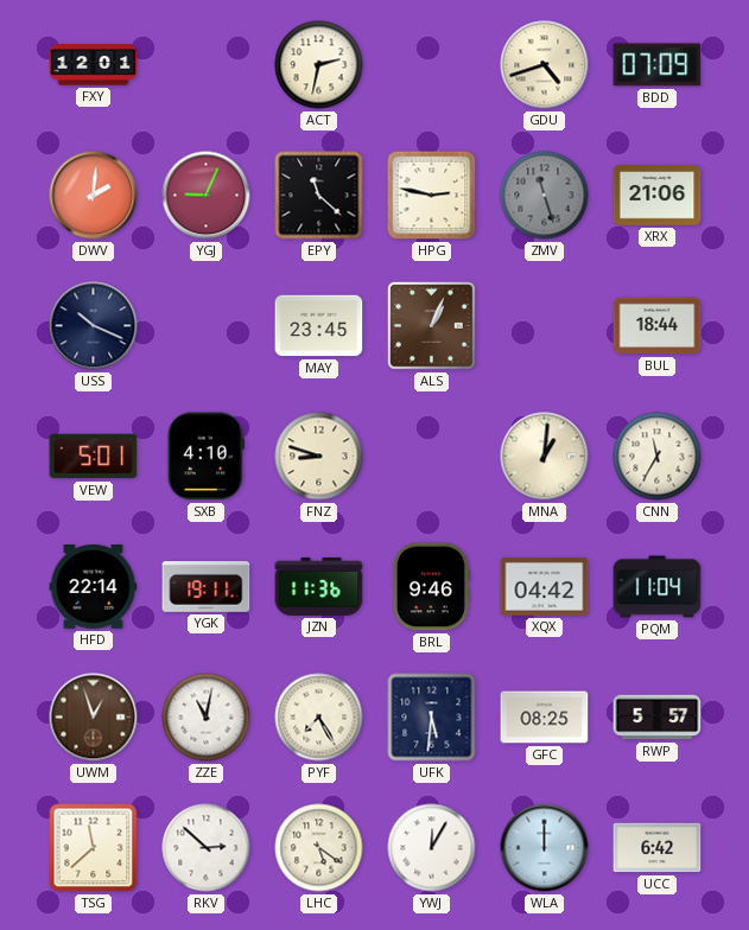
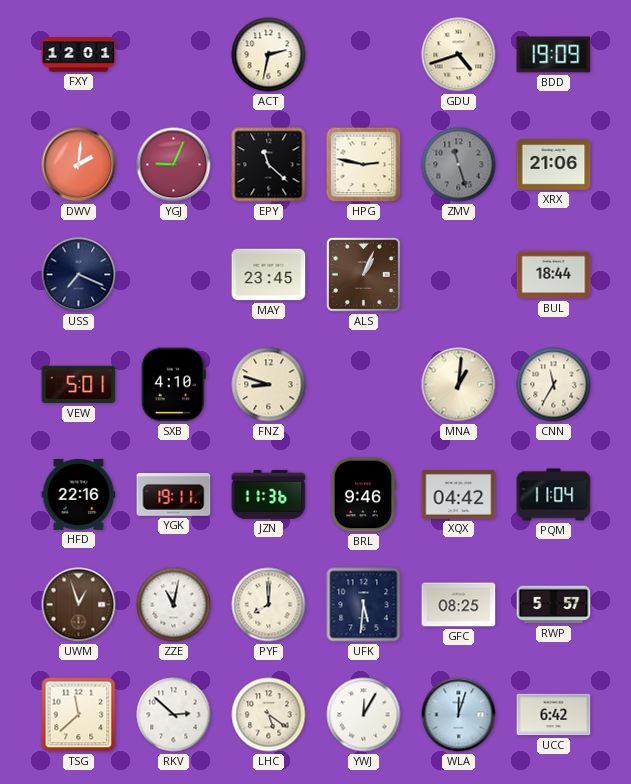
BDD: 07:09 -> 19:09 (554, 55)
USS: 10:19 -> 7:19 (79, 275)
HFD: 22:14 -> 22:16 (79, 495)
PYF: 7:25 -> 8:00 (269, 605)
WLA: 12:00 -> 12:03 (459, 715)
